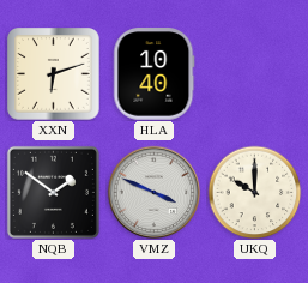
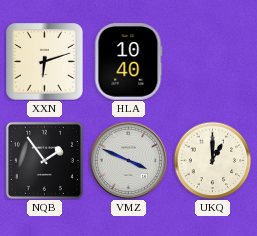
NQB: 1:51 -> 1:54 (44, 160)
UKQ: 10:00 -> 1:00 (212, 160)
